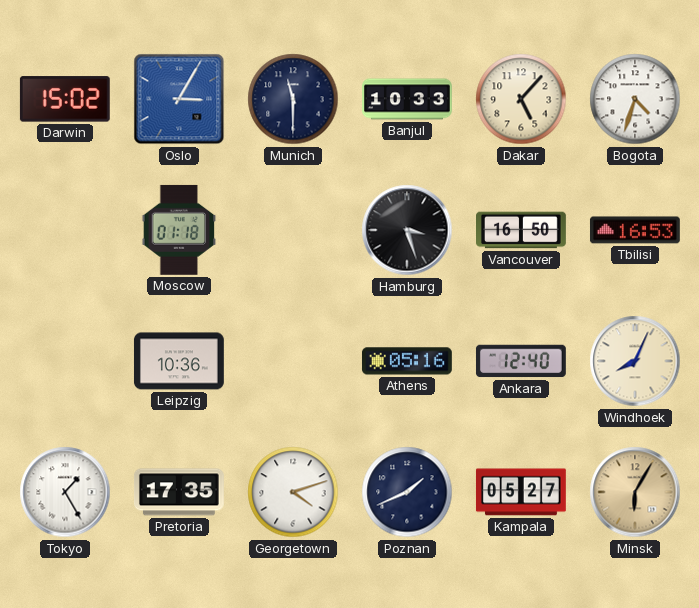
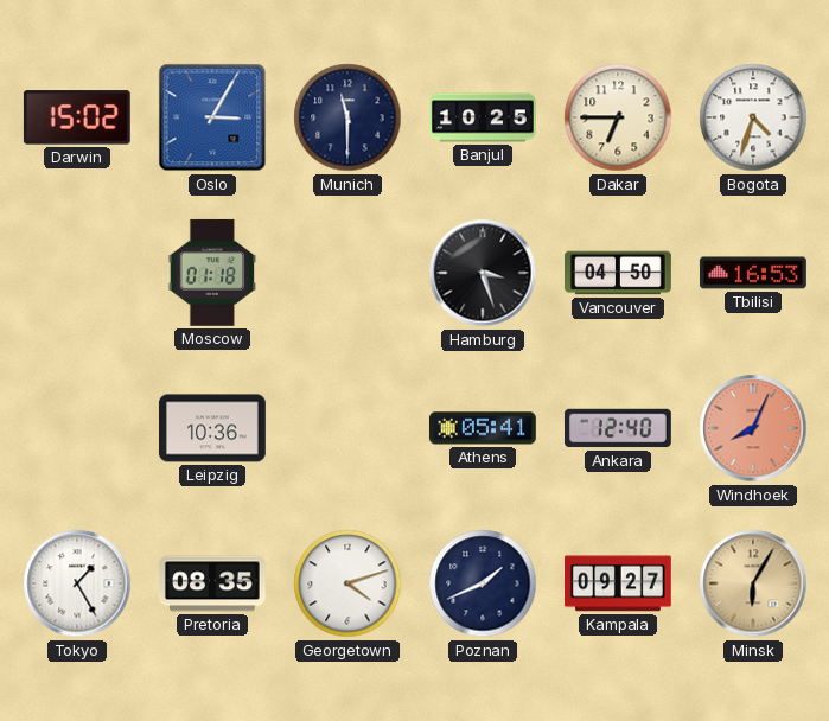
Banjul: 10:33 -> 10:25 (484, 117)
Dakar: 5:07 -> 6:45 (618, 117)
Vancouver: 16:50 -> 04:50 (619, 273)
Athens: 05:16 -> 05:41 (483, 428)
Windhoek dial: cream -> salmon (753, 428)
Pretoria: 17:35 -> 08:35 (212, 583)
Kampala: 05:27 -> 09:27 (618, 583)
